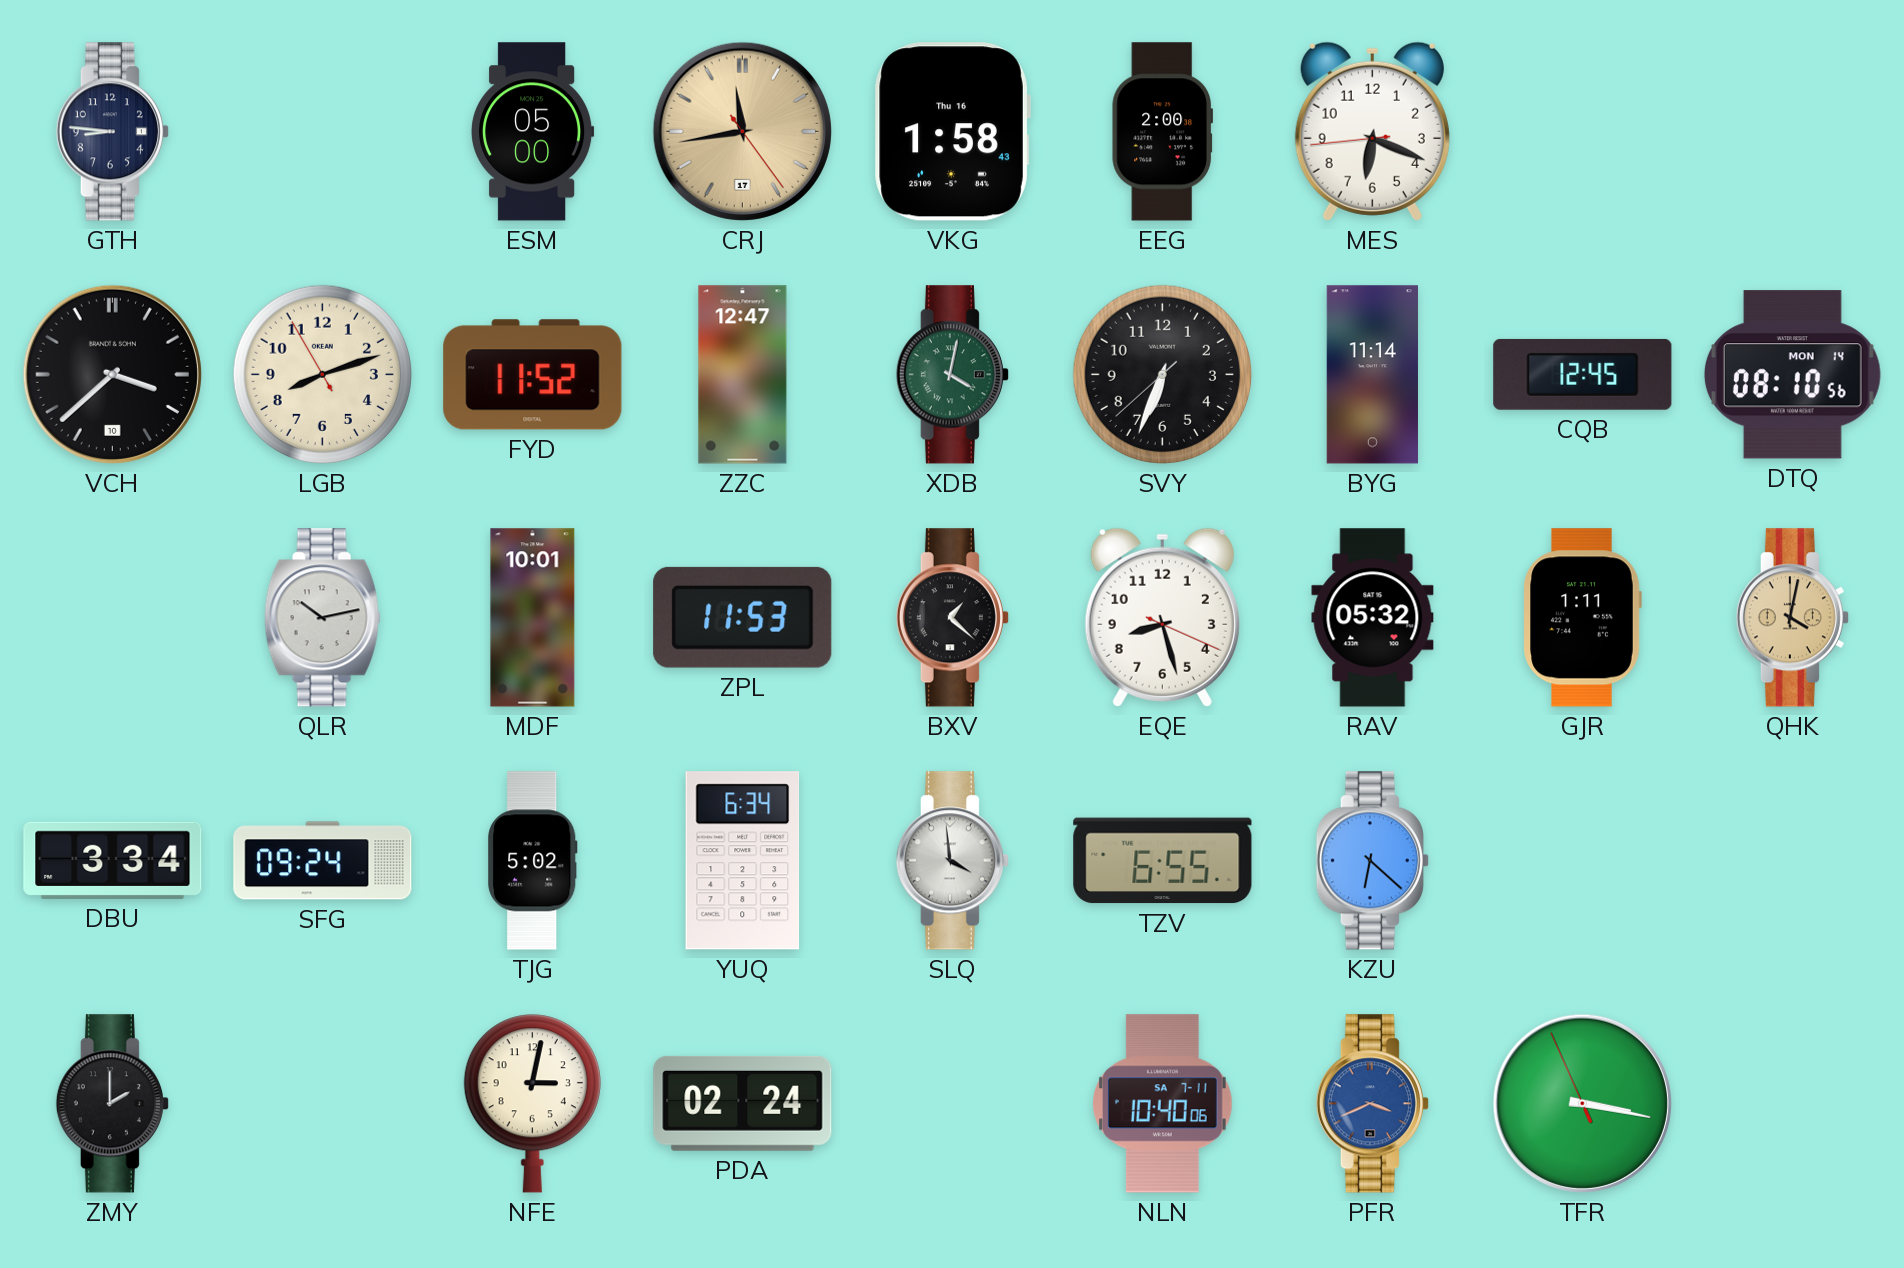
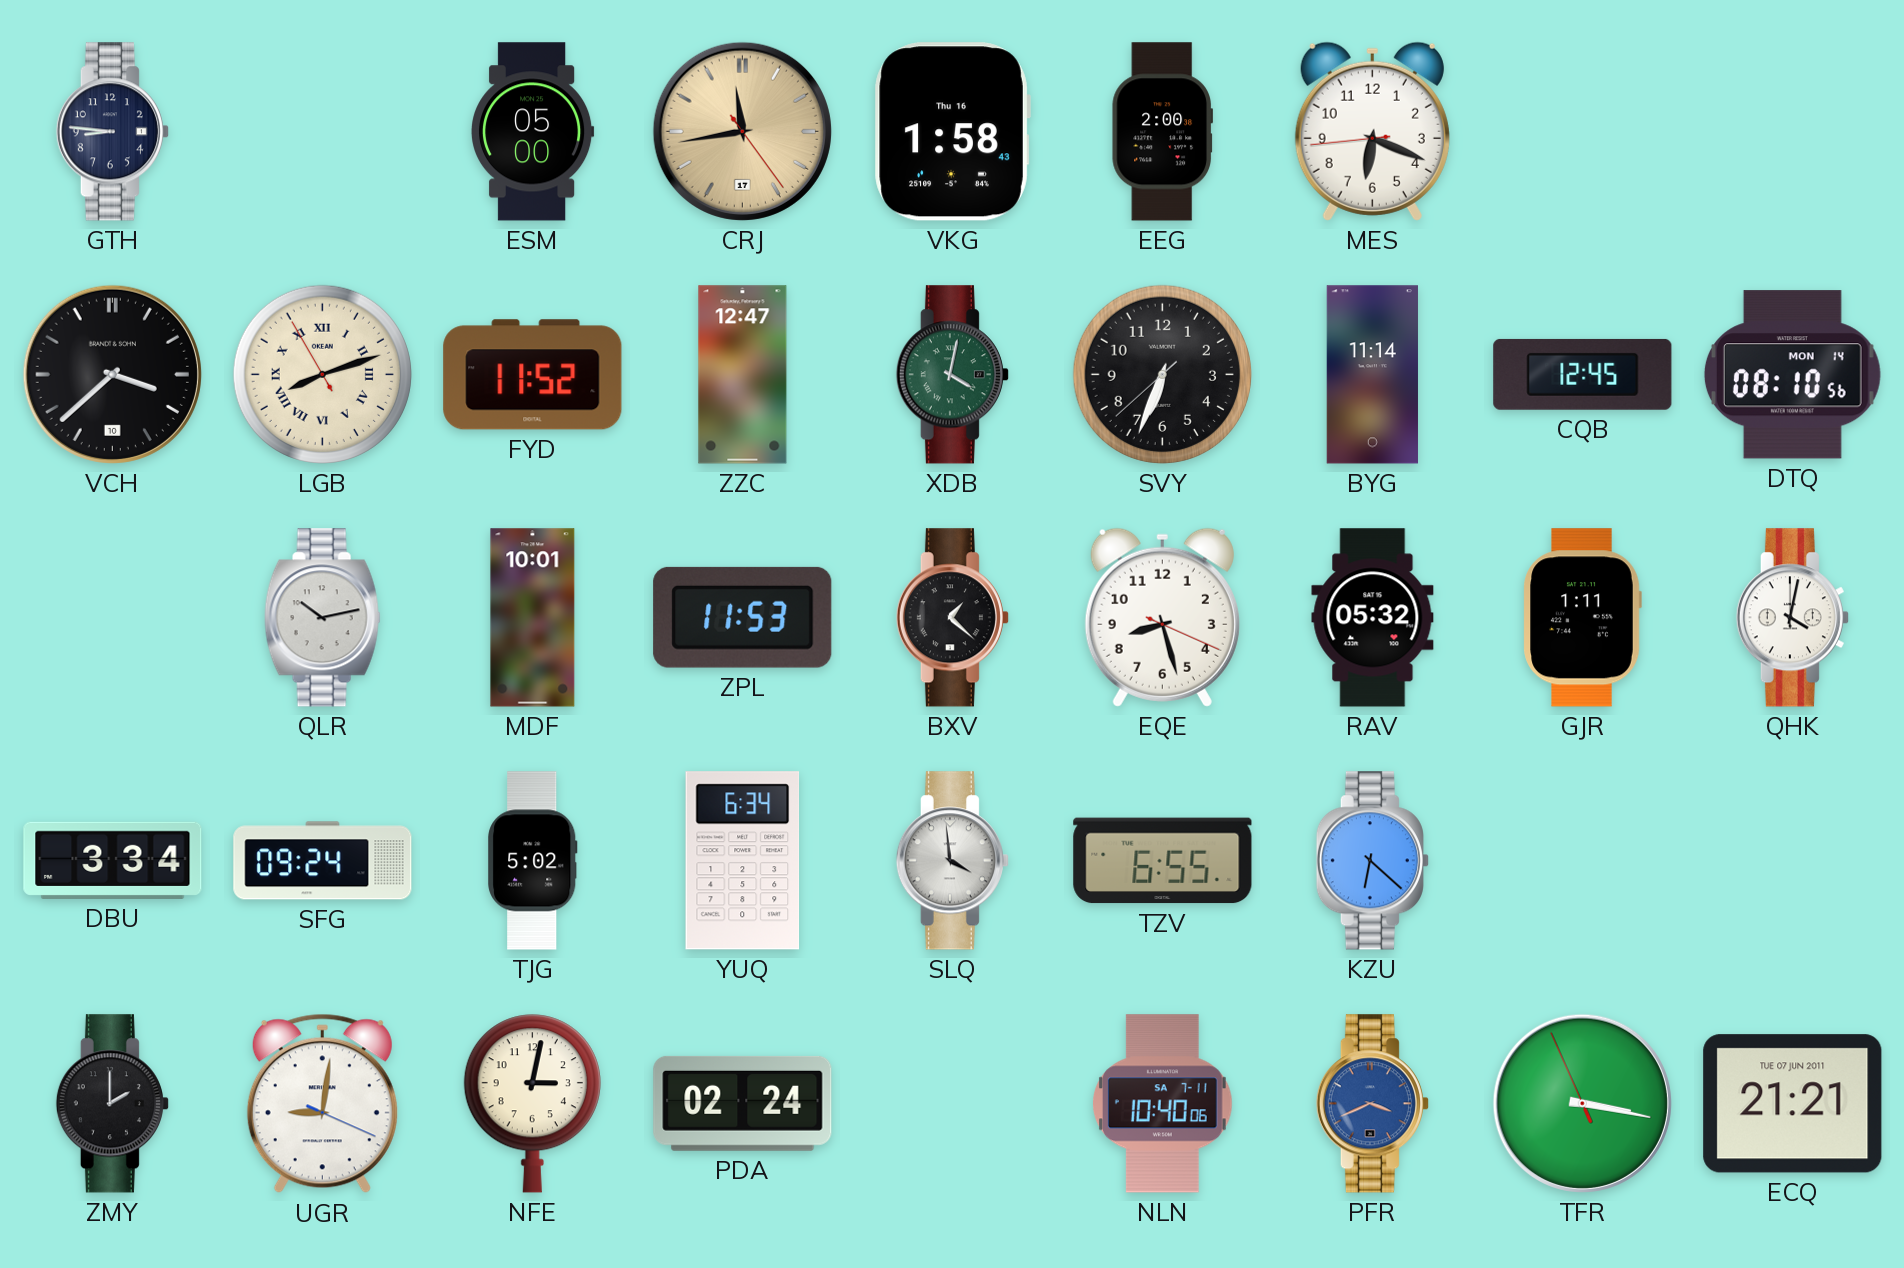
LGB numerals: Arabic -> Roman (322, 374)
QHK dial: champagne -> white (1792, 618)
UGR: none -> 9:01 (322, 1104)
ECQ: none -> 21:21 (1793, 1104)
